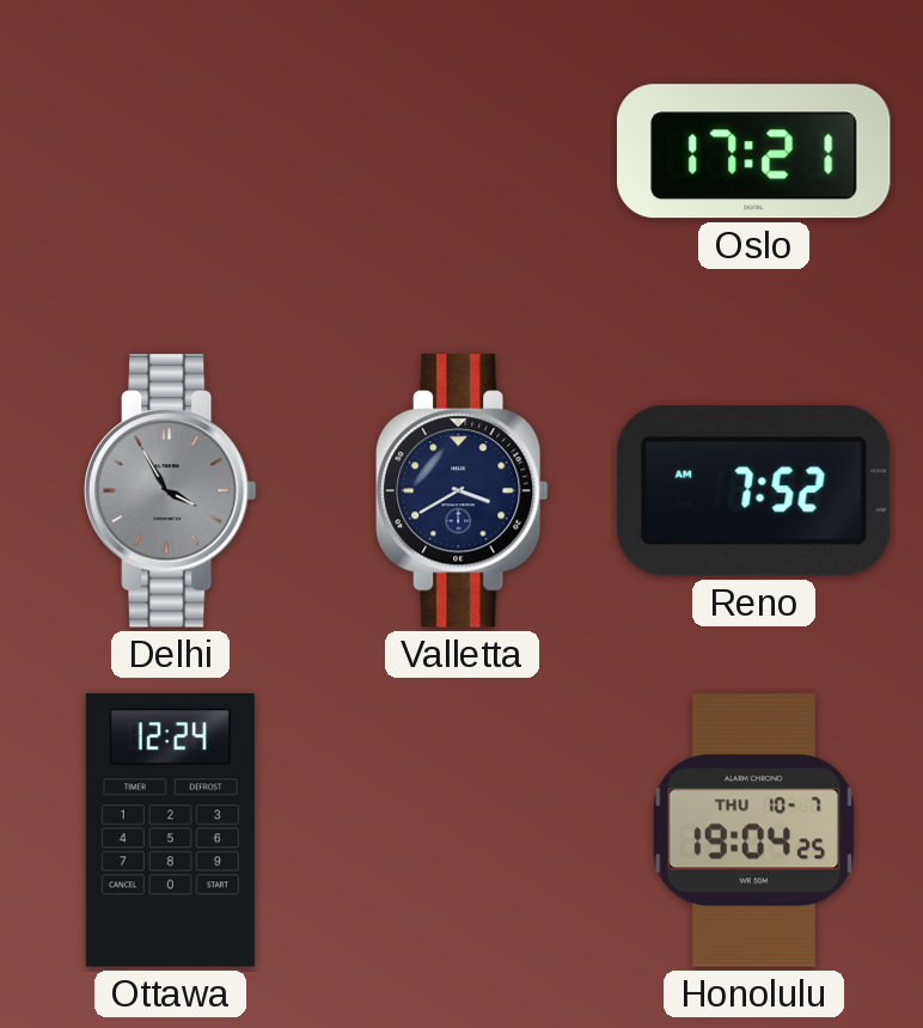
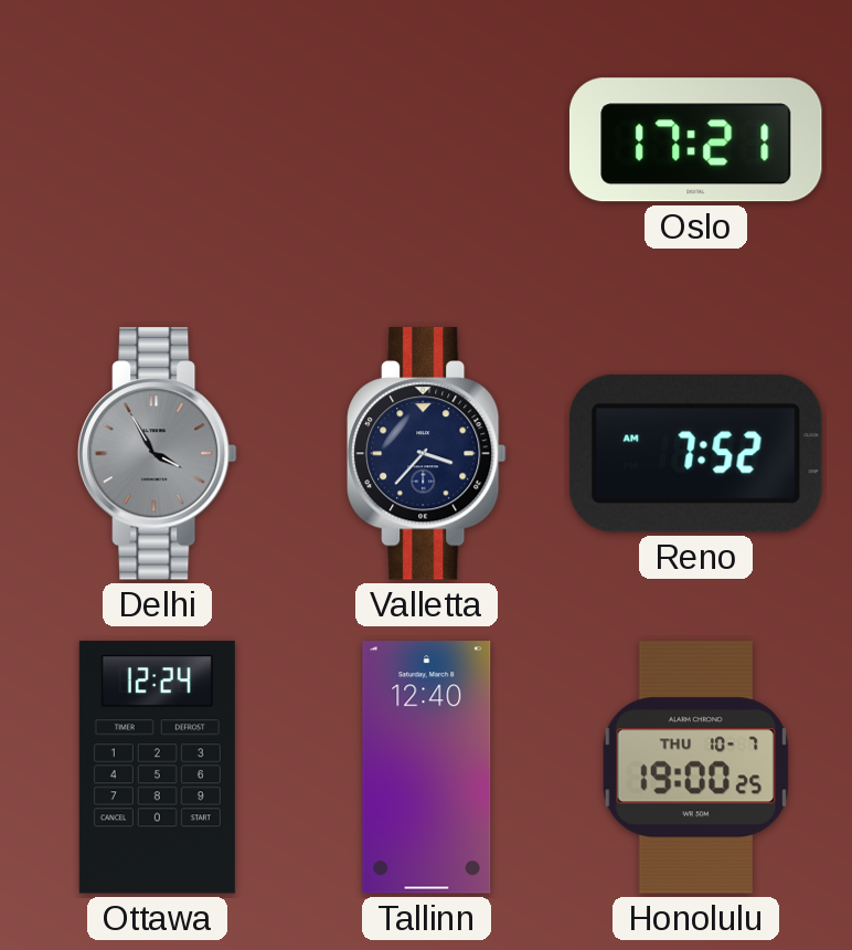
Valletta: 3:40 -> 3:37 (427, 454)
Tallinn: none -> 12:40 (427, 768)
Honolulu: 19:04 -> 19:00 (695, 768)
